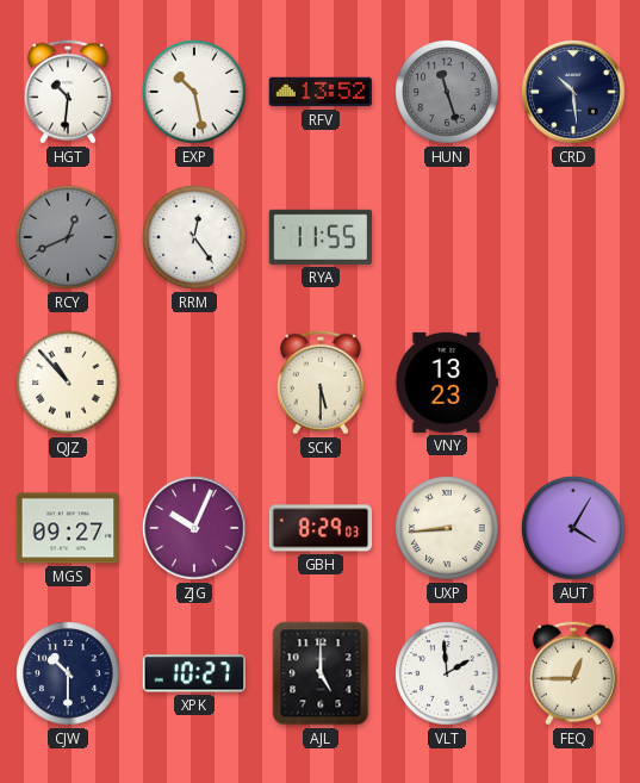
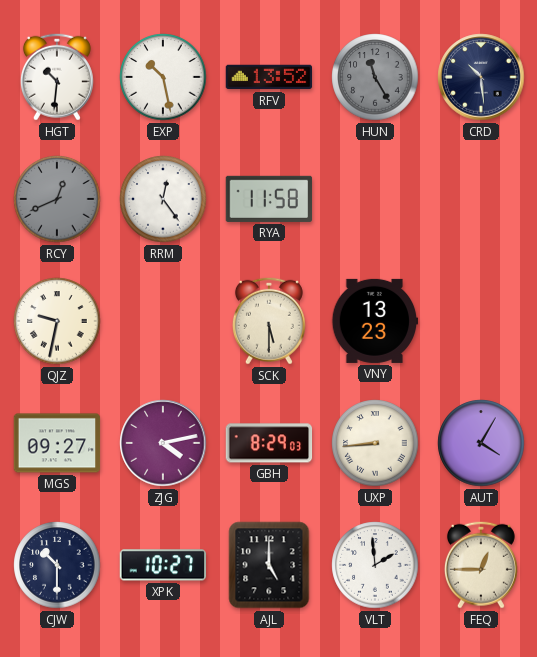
HUN: 11:27 -> 11:25 (375, 77)
RYA: 11:55 -> 11:58 (269, 199)
QJZ: 10:53 -> 9:32 (57, 321)
ZJG: 10:04 -> 4:13 (163, 443)
